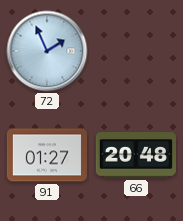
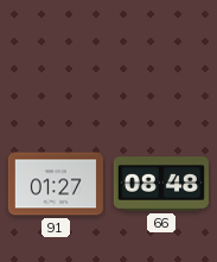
72: 1:56 -> none (47, 51)
66: 20:48 -> 08:48 (161, 184)
